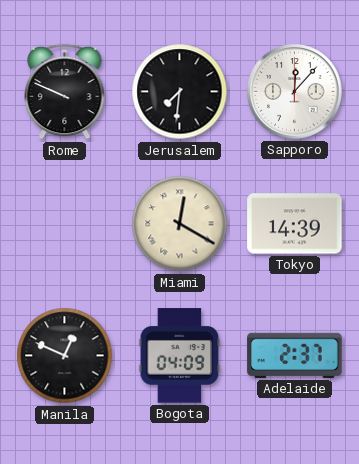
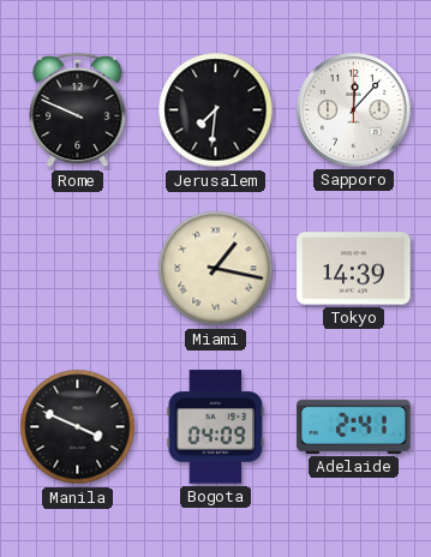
Miami: 12:20 -> 1:17 (216, 269)
Manila: 12:49 -> 3:49 (78, 427)
Adelaide: 2:37 -> 2:41 (354, 426)
